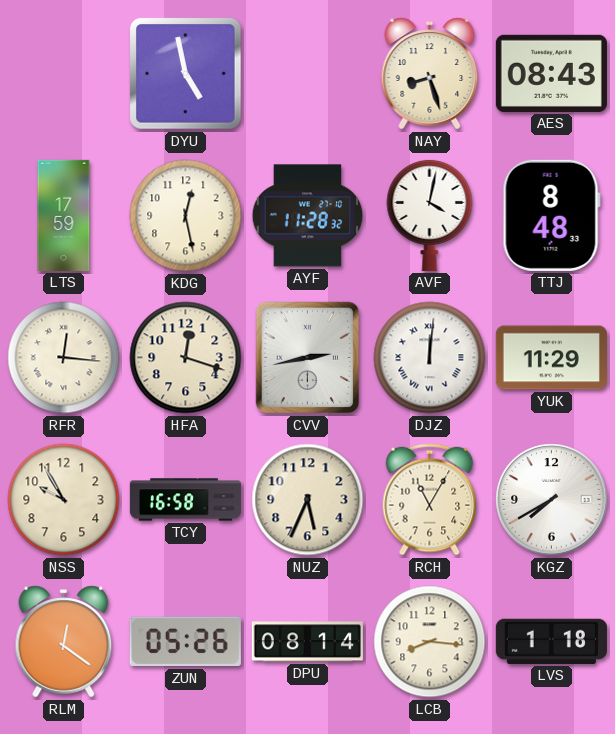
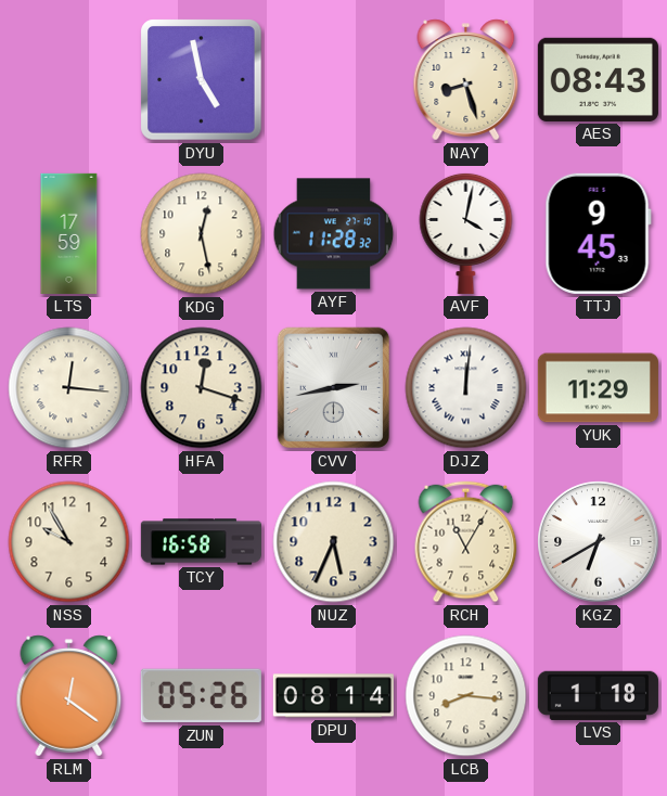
TTJ: 8:48 -> 9:45 (598, 233)
KGZ: 7:40 -> 6:40 (599, 542)
